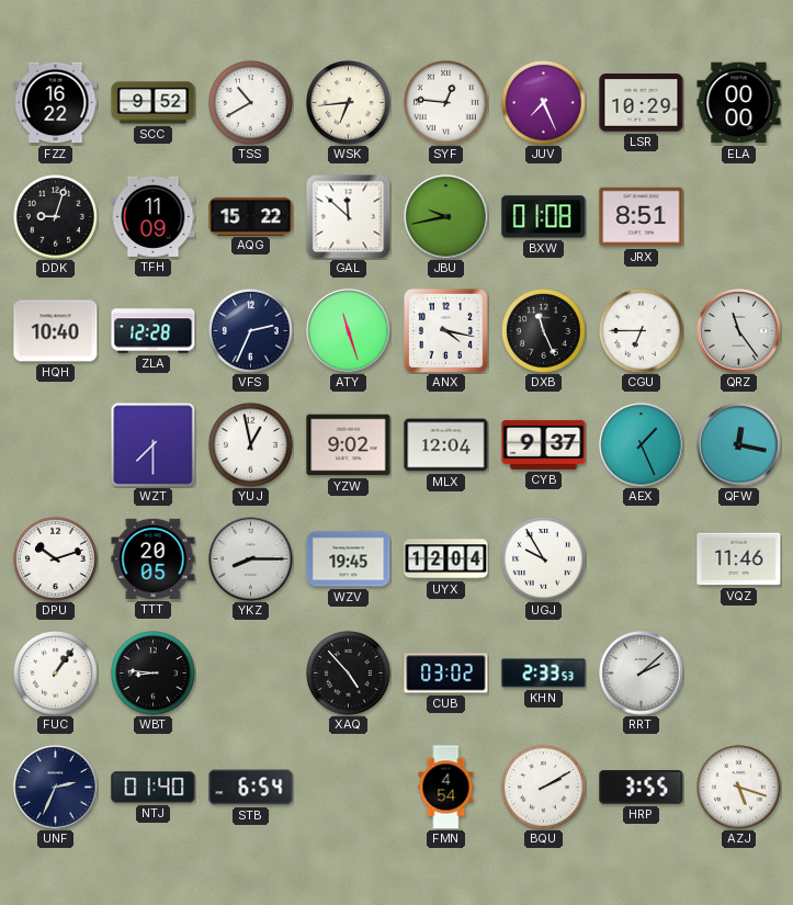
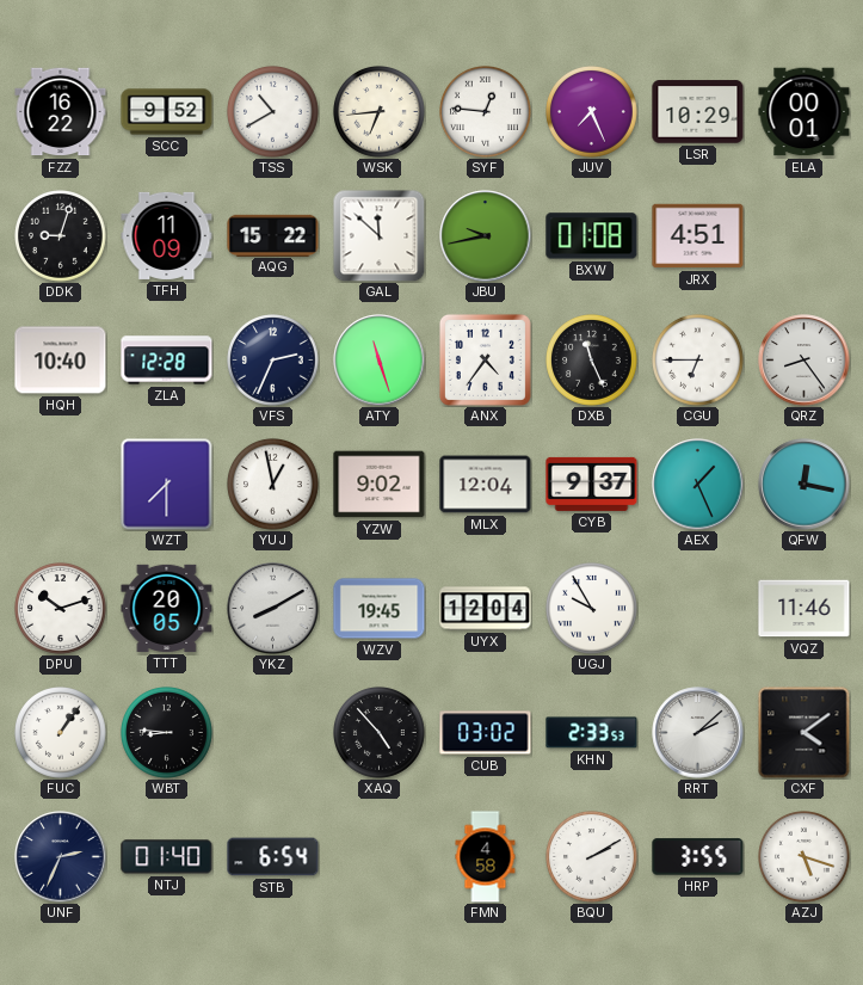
ELA: 00:00 -> 00:01 (805, 112)
JRX: 8:51 -> 4:51 (698, 236)
ANX: 4:17 -> 4:36 (485, 359)
QRZ: 11:24 -> 8:24 (805, 361)
YKZ: 8:15 -> 8:10 (273, 609)
CXF: none -> 4:09 (805, 733)
FMN: 4:54 -> 4:58 (486, 857)
